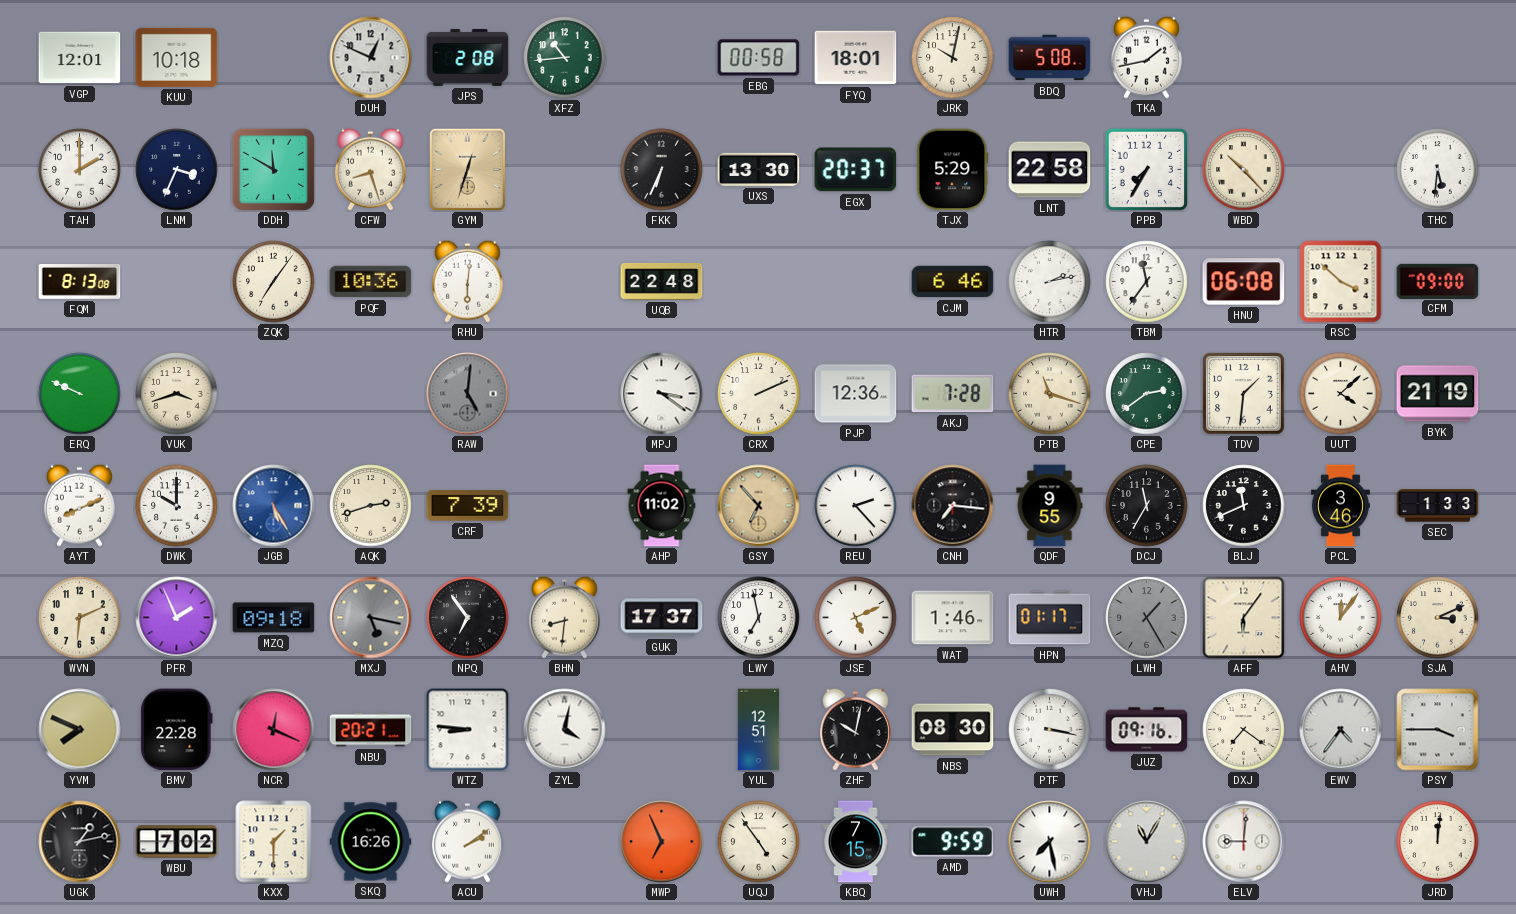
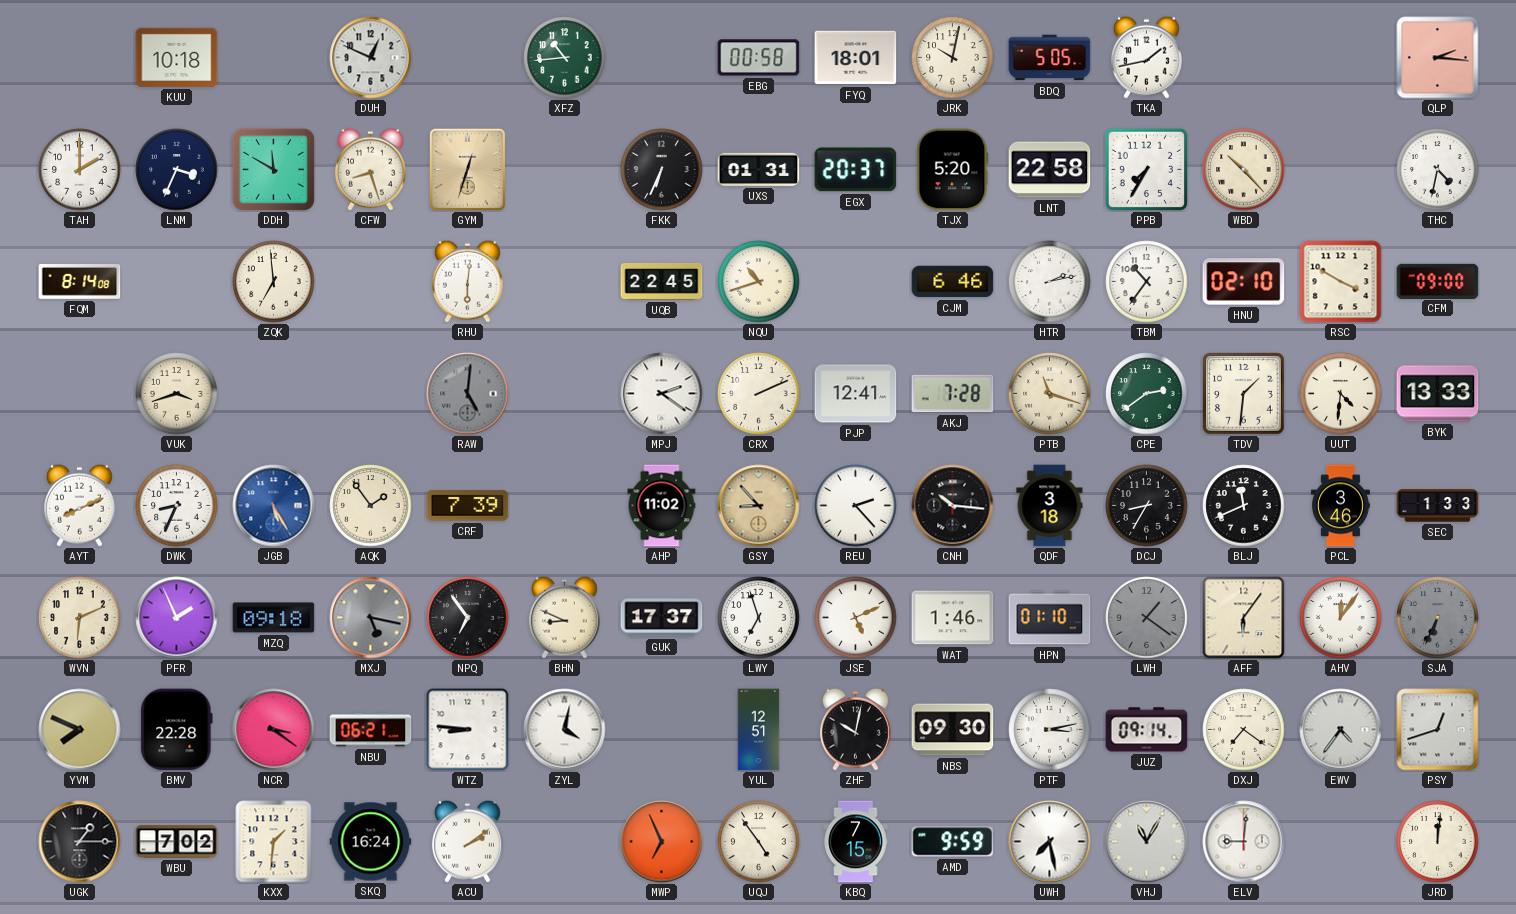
VGP: 12:01 -> none (80, 58)
JPS: 2:08 -> none (468, 58)
BDQ: 5:08 -> 5:05 (1050, 58)
QLP: none -> 2:16 (1438, 58)
UXS: 13:30 -> 01:31 (759, 169)
TJX: 5:29 -> 5:20 (953, 170)
THC: 5:31 -> 4:32 (1438, 170)
FQM: 8:13 -> 8:14 (80, 282)
ZQK: 7:06 -> 6:59 (274, 282)
PQF: 10:36 -> none (371, 282)
UQB: 22:48 -> 22:45 (662, 281)
NQU: none -> 10:42 (759, 282)
TBM: 11:36 -> 10:36 (1147, 282)
HNU: 06:08 -> 02:10 (1244, 282)
RSC: 3:52 -> 3:50 (1341, 282)
ERQ: 9:49 -> none (80, 394)
MPJ: 3:21 -> 2:21 (662, 394)
PJP: 12:36 -> 12:41 (856, 394)
UUT: 4:08 -> 4:31 (1341, 394)
BYK: 21:19 -> 13:33 (1438, 394)
DWK: 10:00 -> 8:34 (177, 506)
AQK: 2:42 -> 1:54 (371, 506)
GSY: 6:53 -> 8:53 (759, 506)
CNH: 7:16 -> 10:16 (953, 506)
QDF: 9:55 -> 3:18 (1050, 506)
DCJ: 11:35 -> 8:35 (1147, 506)
BHN: 8:31 -> 8:49 (564, 617)
LWY: 6:58 -> 6:57 (759, 618)
HPN: 01:17 -> 01:10 (1050, 618)
LWH: 1:25 -> 1:21 (1147, 618)
SJA: 3:11 -> 6:34 (1438, 618)
SJA dial: cream -> grey (1438, 618)
NCR: 12:19 -> 3:21 (274, 730)
NBU: 20:21 -> 06:21 (371, 730)
NBS: 08:30 -> 09:30 (953, 730)
PTF: 3:17 -> 3:13 (1050, 730)
JUZ: 09:16 -> 09:14 (1147, 730)
PSY: 3:45 -> 12:42 (1438, 730)
UGK: 1:13 -> 1:15 (80, 842)
KXX: 1:30 -> 1:31 (274, 842)
SKQ: 16:26 -> 16:24 (371, 842)
